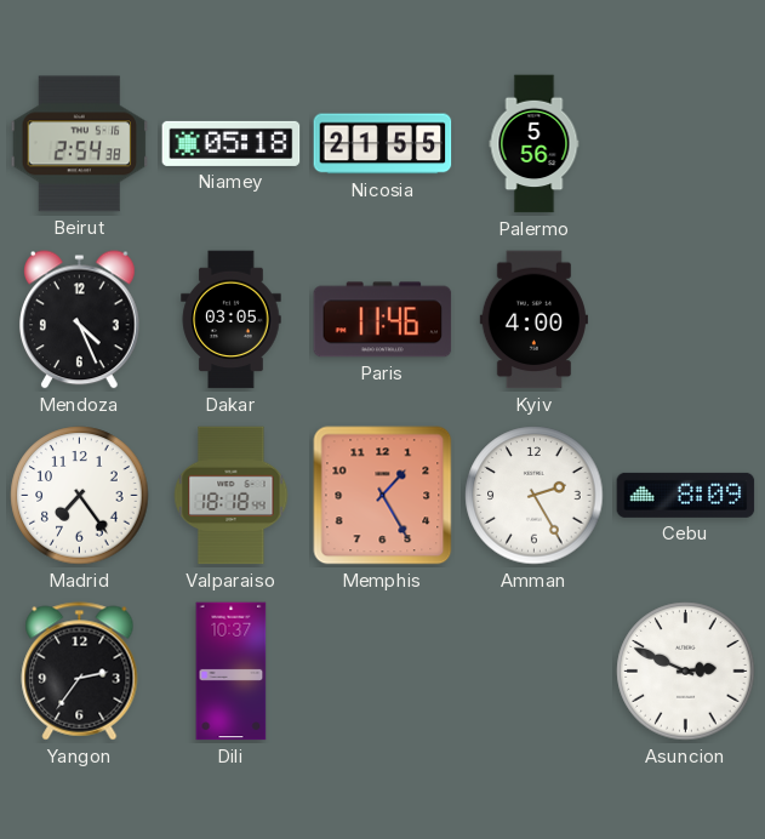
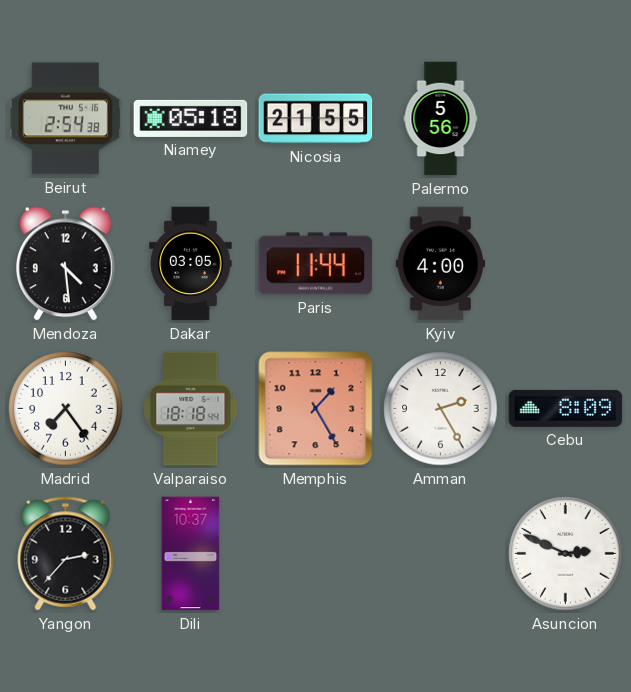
Mendoza: 4:26 -> 4:29 (66, 264)
Paris: 11:46 -> 11:44 (316, 264)
Yangon: 2:36 -> 2:37 (66, 554)
